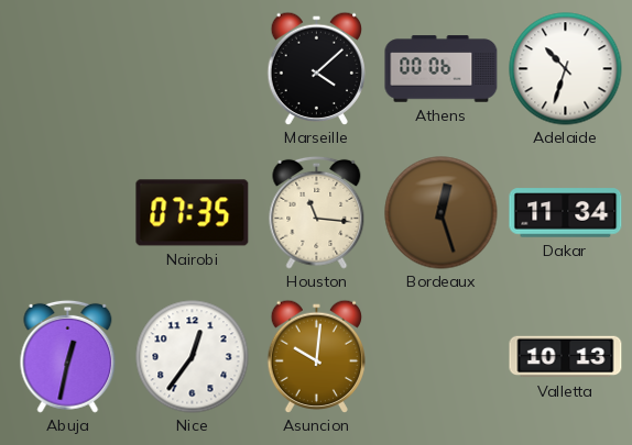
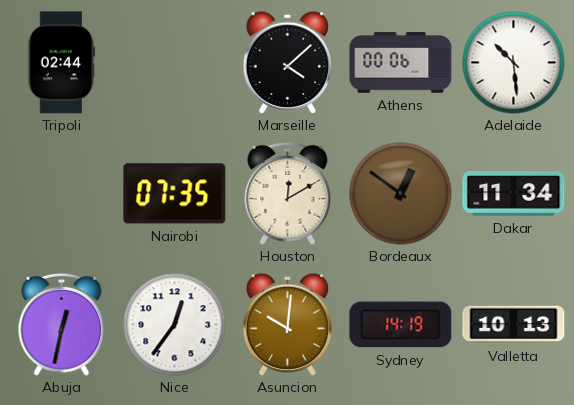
Tripoli: none -> 02:44 (62, 63)
Adelaide: 10:33 -> 10:29 (514, 63)
Houston: 11:16 -> 12:10 (288, 193)
Bordeaux: 12:27 -> 12:51 (401, 194)
Sydney: none -> 14:19 (401, 325)
